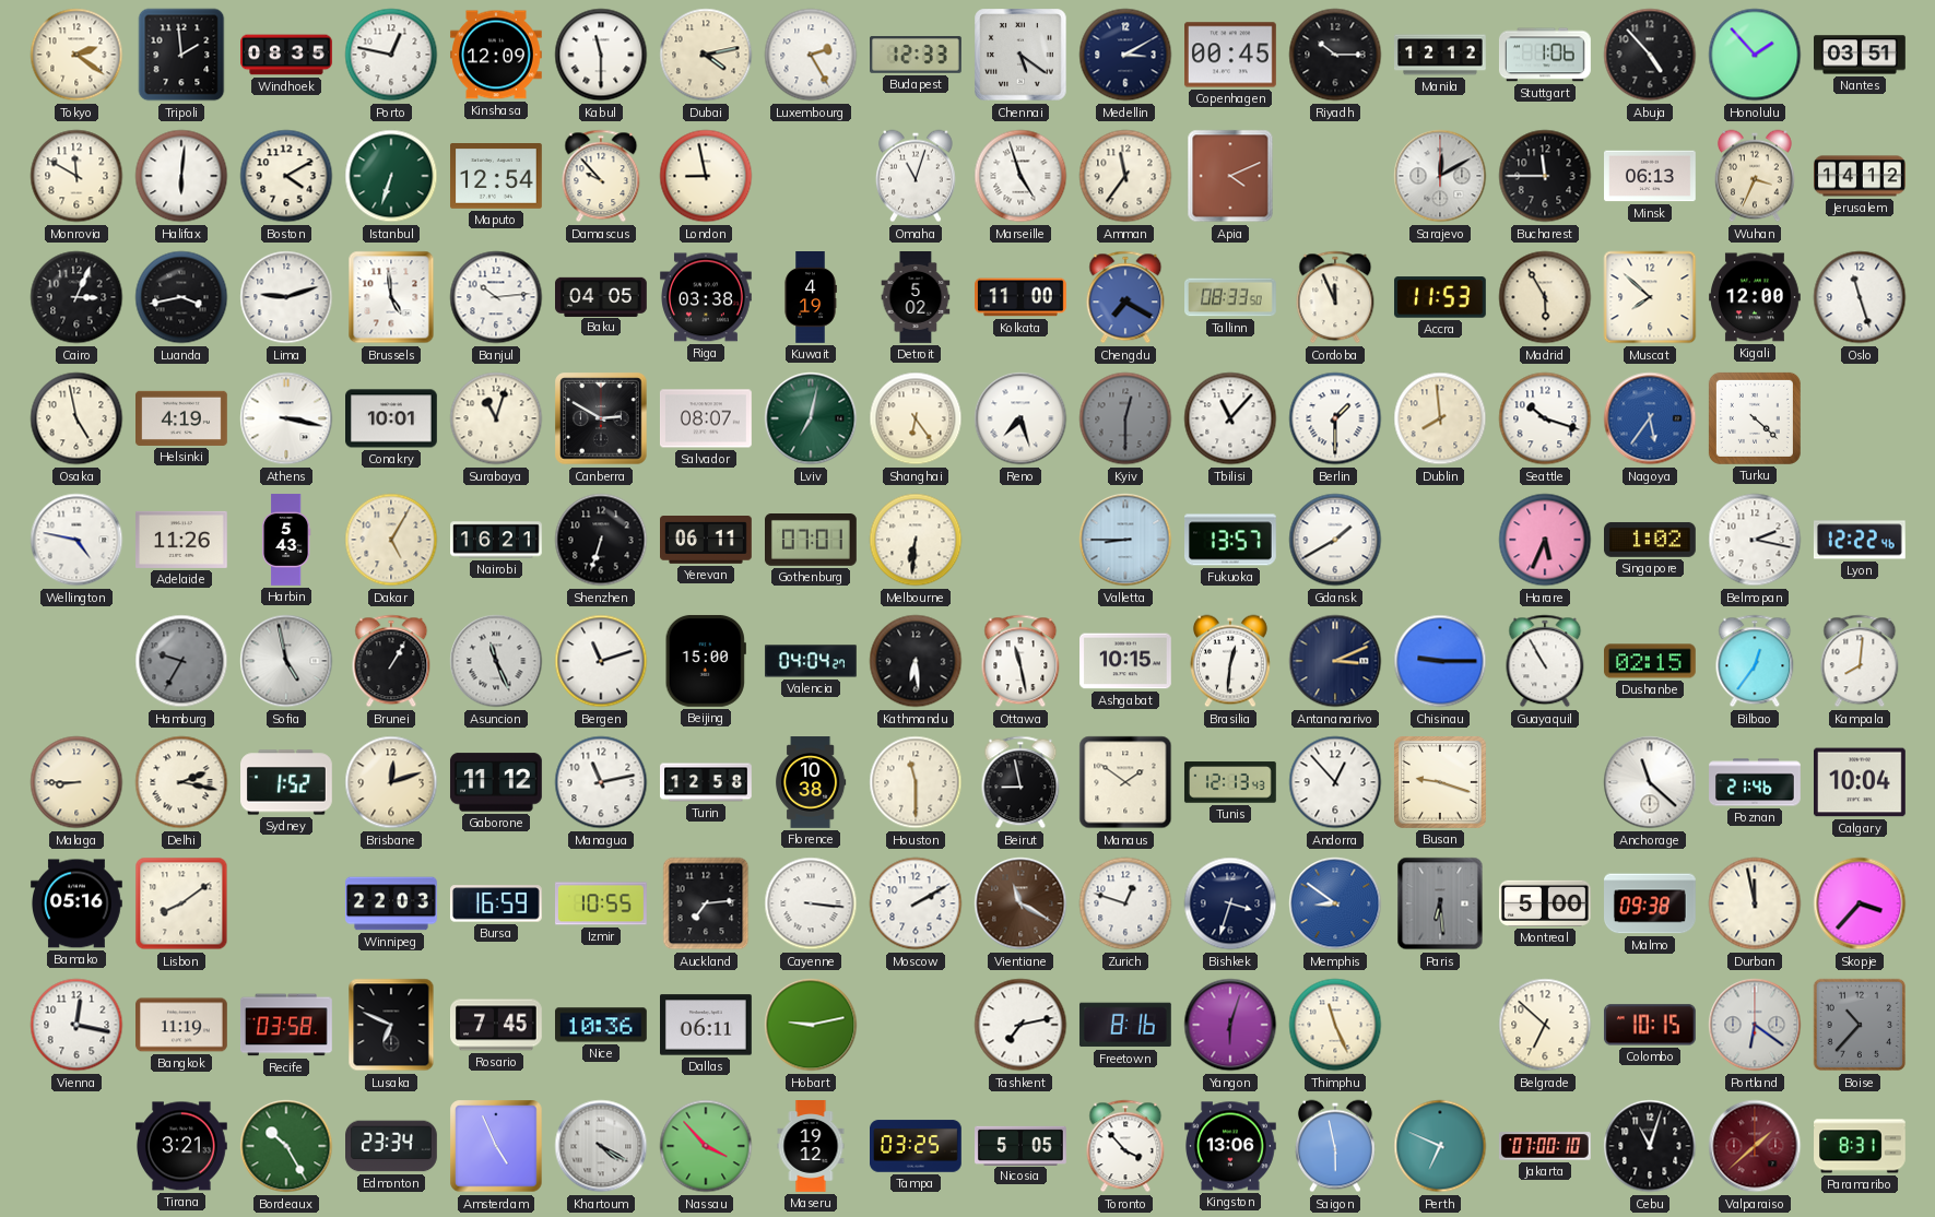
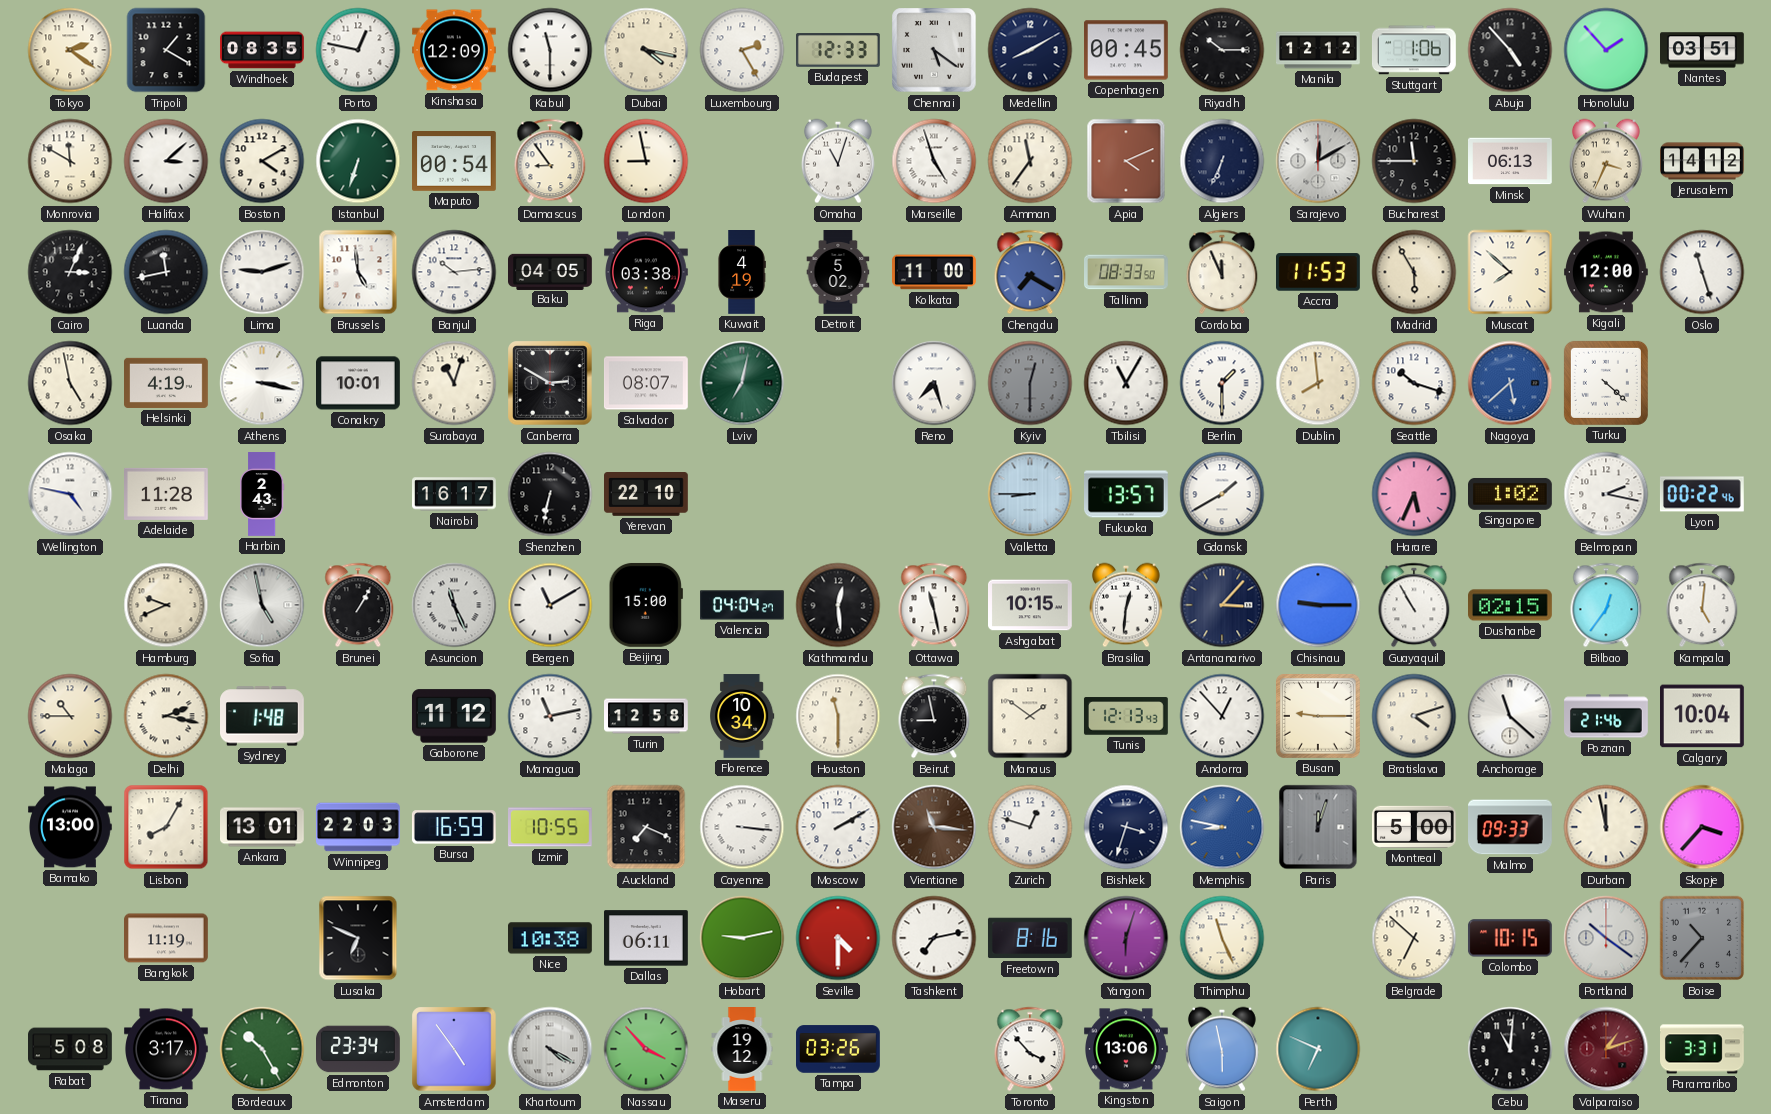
Tripoli: 1:59 -> 1:20 (166, 50)
Dubai: 4:13 -> 4:17 (646, 50)
Medellin: 3:10 -> 8:10 (1030, 50)
Halifax: 6:01 -> 3:08 (166, 161)
Maputo: 12:54 -> 00:54 (455, 162)
Damascus: 9:53 -> 8:54 (550, 161)
Algiers: none -> 6:34 (1222, 161)
Luanda: 3:43 -> 11:43 (166, 272)
Shanghai: 6:24 -> none (916, 418)
Tbilisi: 11:07 -> 11:05 (1126, 383)
Nagoya: 5:36 -> 5:38 (1510, 383)
Adelaide: 11:26 -> 11:28 (167, 494)
Harbin: 5:43 -> 2:43 (263, 494)
Dakar: 5:05 -> none (391, 540)
Nairobi: 16:21 -> 16:17 (454, 494)
Shenzhen: 6:33 -> 6:32 (550, 494)
Yerevan: 06:11 -> 22:10 (647, 495)
Gothenburg: 07:01 -> none (812, 541)
Melbourne: 6:31 -> none (916, 540)
Lyon: 12:22 -> 00:22 (1702, 494)
Hamburg: 9:35 -> 9:41 (166, 605)
Hamburg dial: grey -> cream (166, 605)
Bergen: 11:12 -> 11:10 (550, 605)
Kathmandu: 6:29 -> 12:29 (838, 605)
Antananarivo: 3:11 -> 3:07 (1222, 605)
Kampala: 8:01 -> 5:01 (1702, 605)
Malaga: 8:45 -> 10:45 (70, 716)
Sydney: 1:52 -> 1:48 (263, 716)
Brisbane: 12:12 -> none (391, 782)
Florence: 10:38 -> 10:34 (743, 716)
Busan: 9:18 -> 9:15 (1318, 716)
Bratislava: none -> 4:12 (1414, 716)
Bamako: 05:16 -> 13:00 (71, 827)
Lisbon: 8:09 -> 8:05 (166, 827)
Ankara: none -> 13:01 (263, 827)
Auckland: 7:14 -> 7:19 (646, 827)
Vientiane: 11:20 -> 11:16 (934, 827)
Memphis: 8:51 -> 8:47 (1222, 827)
Paris: 6:29 -> 12:03 (1318, 827)
Malmo: 09:38 -> 09:33 (1511, 827)
Vienna: 12:17 -> none (76, 1025)
Recife: 03:58 -> none (286, 1025)
Rosario: 7:45 -> none (497, 1025)
Nice: 10:36 -> 10:38 (551, 938)
Seville: none -> 4:30 (838, 938)
Portland: 6:21 -> 10:21 (1606, 938)
Rabat: none -> 5:08 (71, 1049)
Tirana: 3:21 -> 3:17 (167, 1049)
Amsterdam: 4:56 -> 4:54 (454, 1049)
Tampa: 03:25 -> 03:26 (839, 1049)
Nicosia: 5:05 -> none (1022, 1145)
Jakarta: 07:00 -> none (1545, 1146)
Cebu: 11:03 -> 11:01 (1510, 1049)
Valparaiso: 1:38 -> 1:12 (1606, 1049)
Paramaribo: 8:31 -> 3:31 (1703, 1049)
